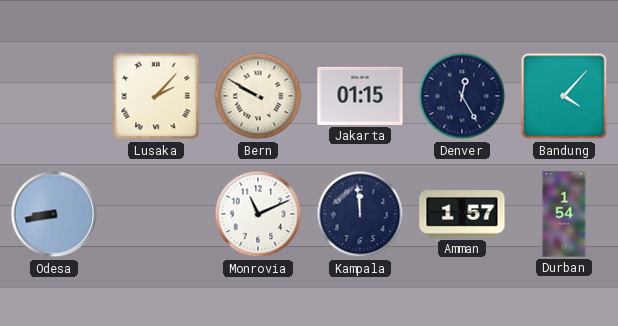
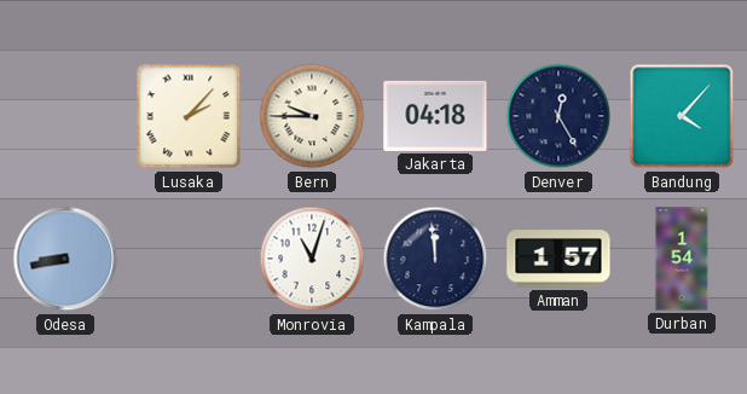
Bern: 9:50 -> 9:45 (312, 116)
Jakarta: 01:15 -> 04:18 (435, 116)
Monrovia: 11:11 -> 11:03 (312, 259)
